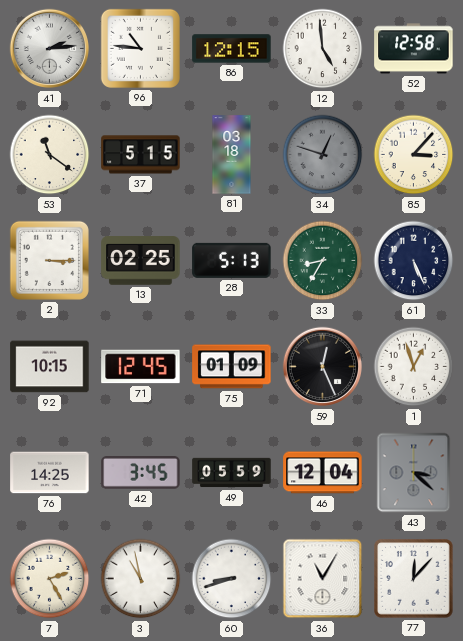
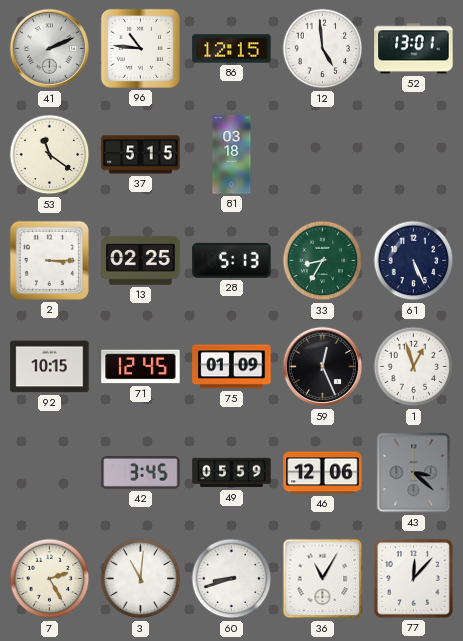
41: 2:14 -> 2:11 (50, 49)
52: 12:58 -> 13:01 (414, 49)
34: 12:48 -> none (323, 155)
85: 3:07 -> none (414, 155)
76: 14:25 -> none (50, 473)
46: 12:04 -> 12:06 (323, 473)
3: 10:58 -> 11:01 (141, 579)
